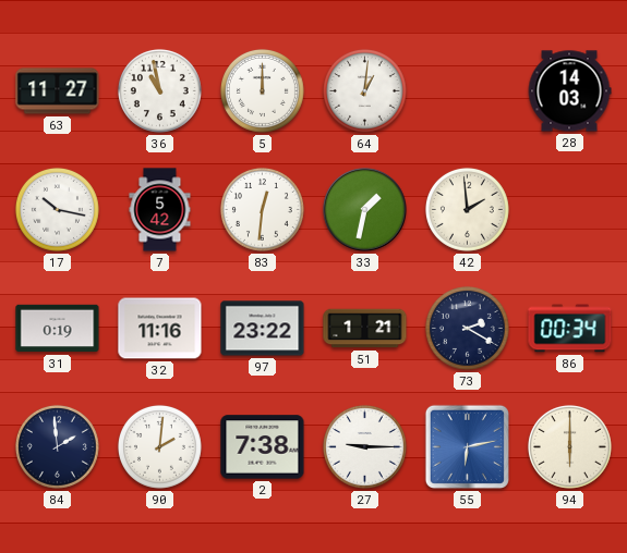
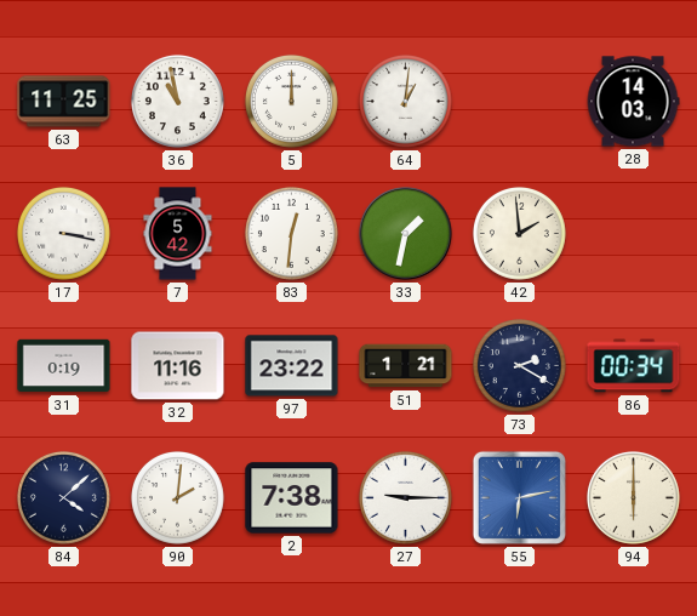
63: 11:27 -> 11:25 (64, 102)
17: 10:17 -> 3:17 (63, 233)
84: 1:59 -> 4:08 (63, 497)
